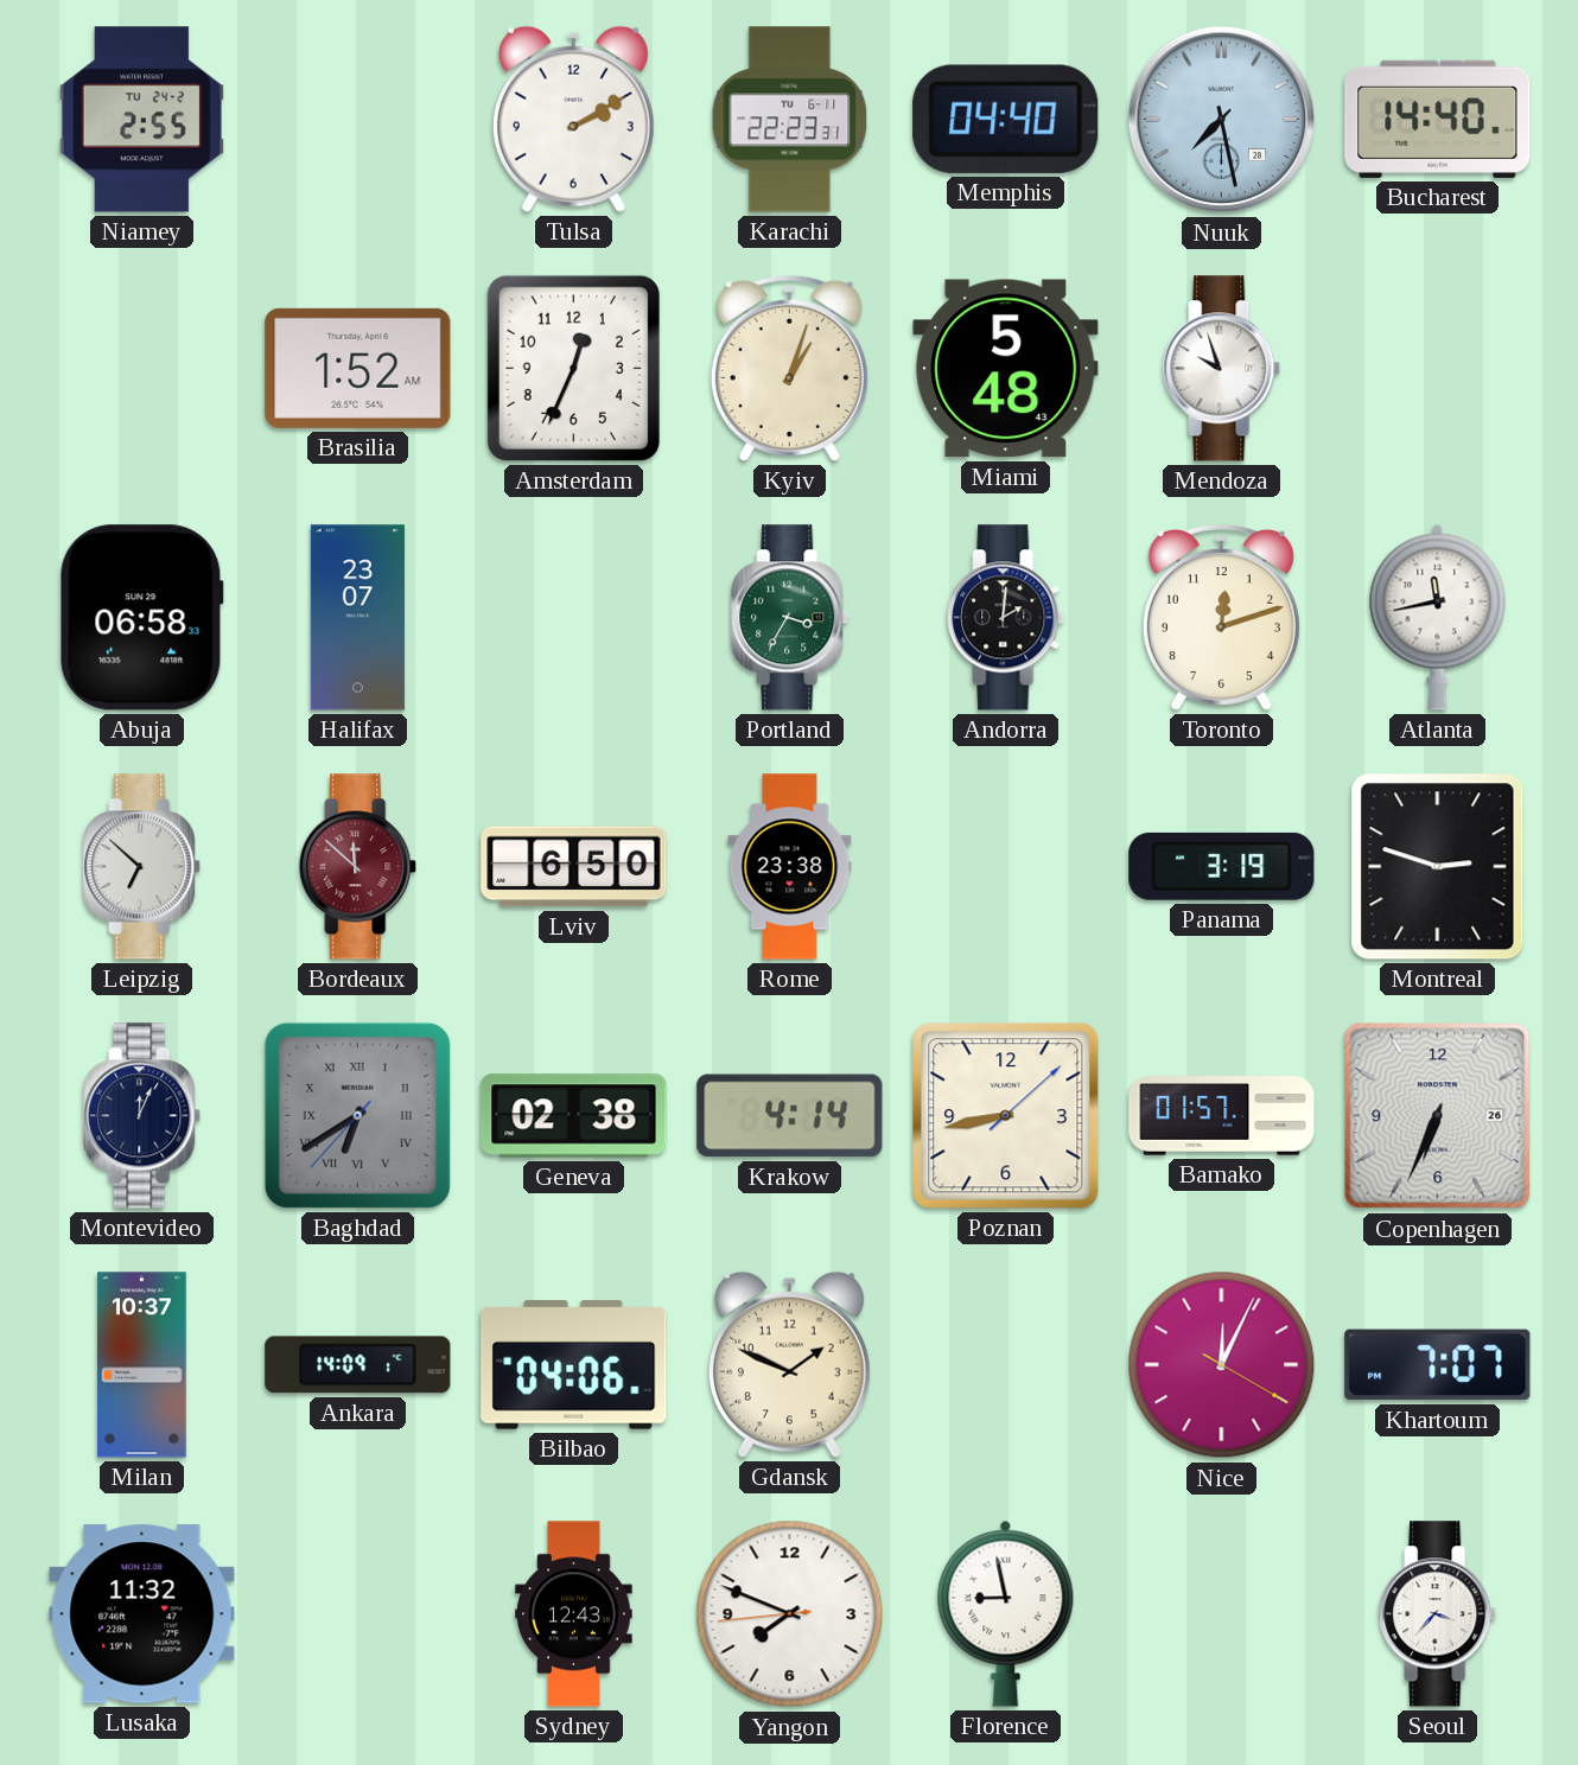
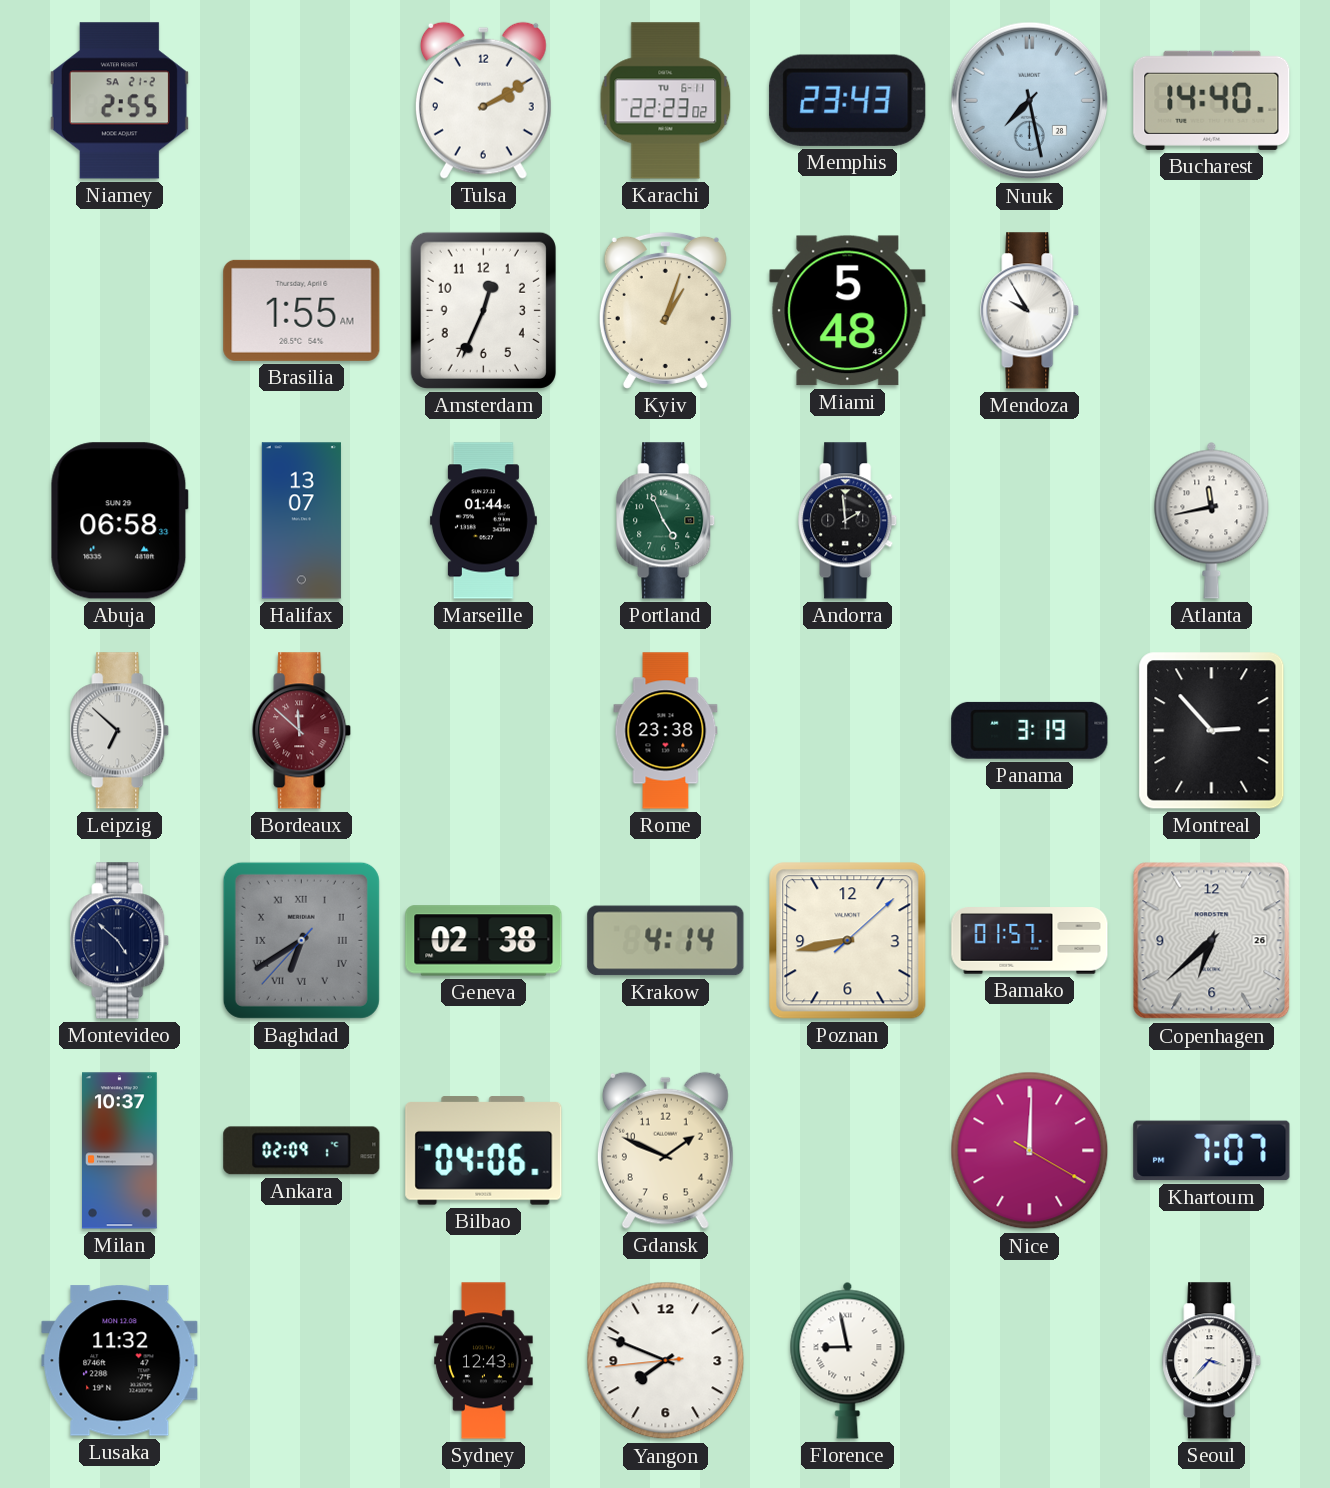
Niamey date: TU 24-2 -> SA 21-2 (119, 101)
Karachi: 22:23:31 -> 22:23:02 (666, 101)
Memphis: 04:40 -> 23:43 (848, 100)
Brasilia: 1:52 -> 1:55 (302, 310)
Mendoza: 9:57 -> 9:55 (1030, 311)
Halifax: 23:07 -> 13:07 (301, 521)
Marseille: none -> 01:44 (483, 521)
Portland: 3:35 -> 4:56 (666, 521)
Andorra: 2:01 -> 1:59 (848, 521)
Toronto: 12:12 -> none (1221, 617)
Lviv: 6:50 -> none (574, 867)
Montreal: 2:48 -> 2:53 (1212, 731)
Montevideo: 12:04 -> 4:52 (120, 941)
Copenhagen: 6:34 -> 6:38 (1212, 941)
Ankara: 14:09 -> 02:09 (302, 1151)
Nice: 12:04 -> 12:00 (1030, 1151)
